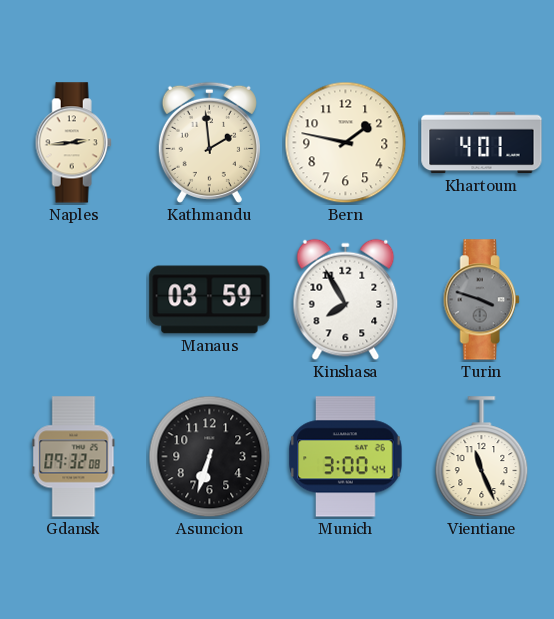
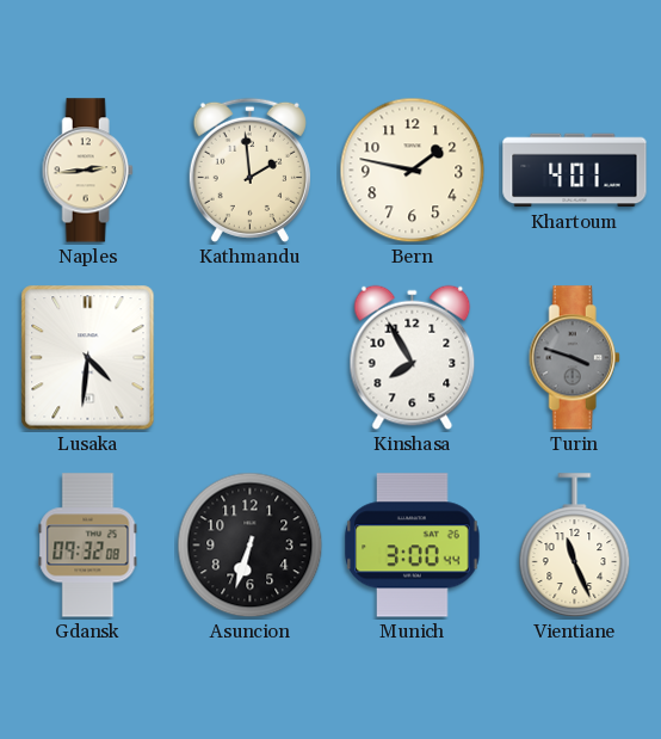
Lusaka: none -> 4:31 (88, 358)
Manaus: 03:59 -> none (210, 300)
